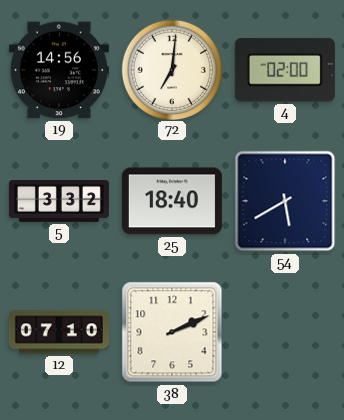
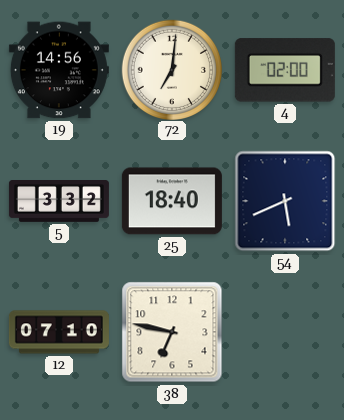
54: 5:40 -> 5:41 (285, 201)
38: 2:11 -> 6:47 (172, 332)
